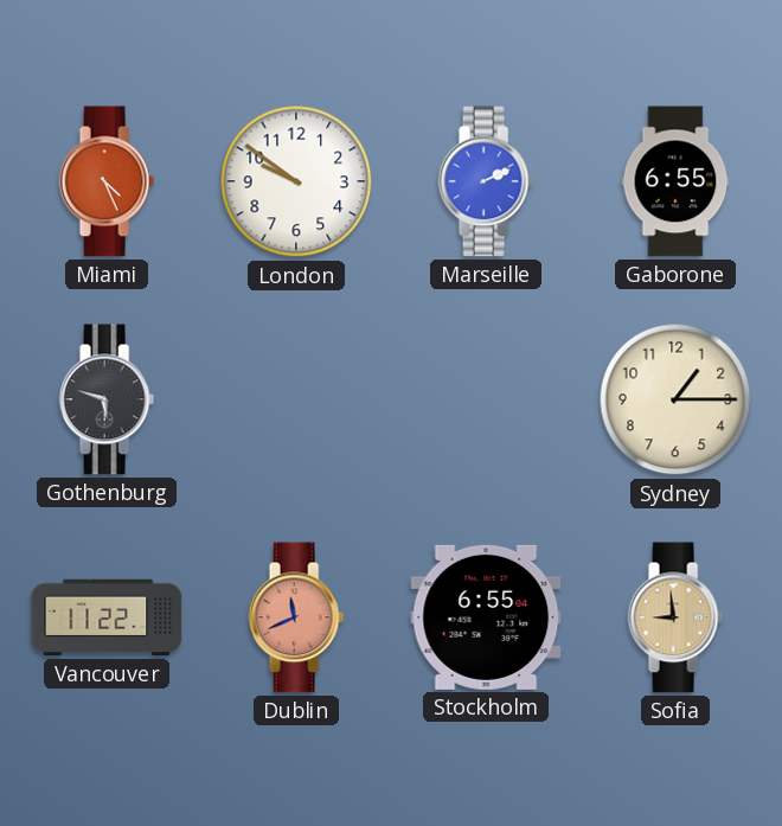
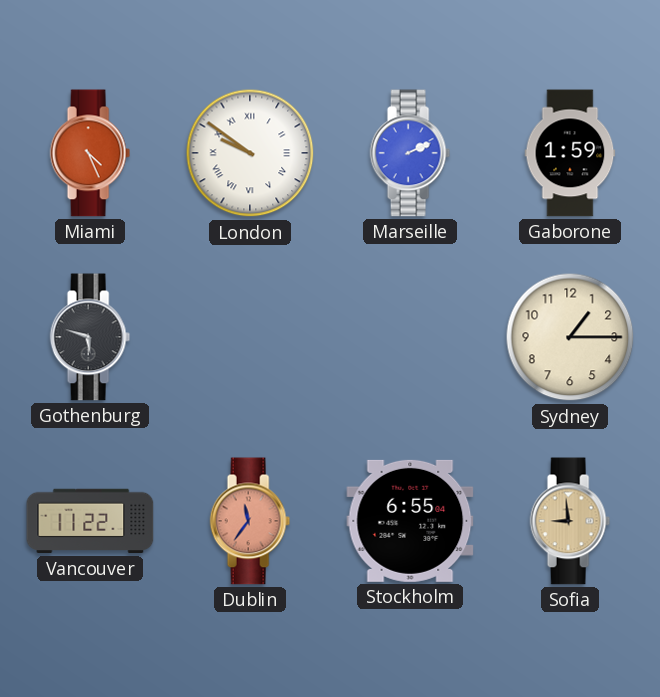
London numerals: Arabic -> Roman (250, 153)
Gaborone: 6:55 -> 1:59 (570, 153)
Dublin: 11:41 -> 11:36 (250, 521)
